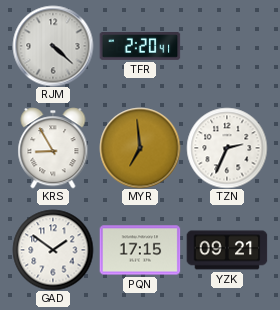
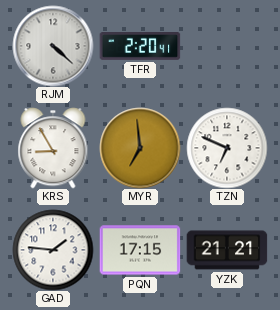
TZN: 2:34 -> 6:49 (227, 148)
GAD: 1:51 -> 1:46 (53, 250)
YZK: 09:21 -> 21:21 (227, 250)
